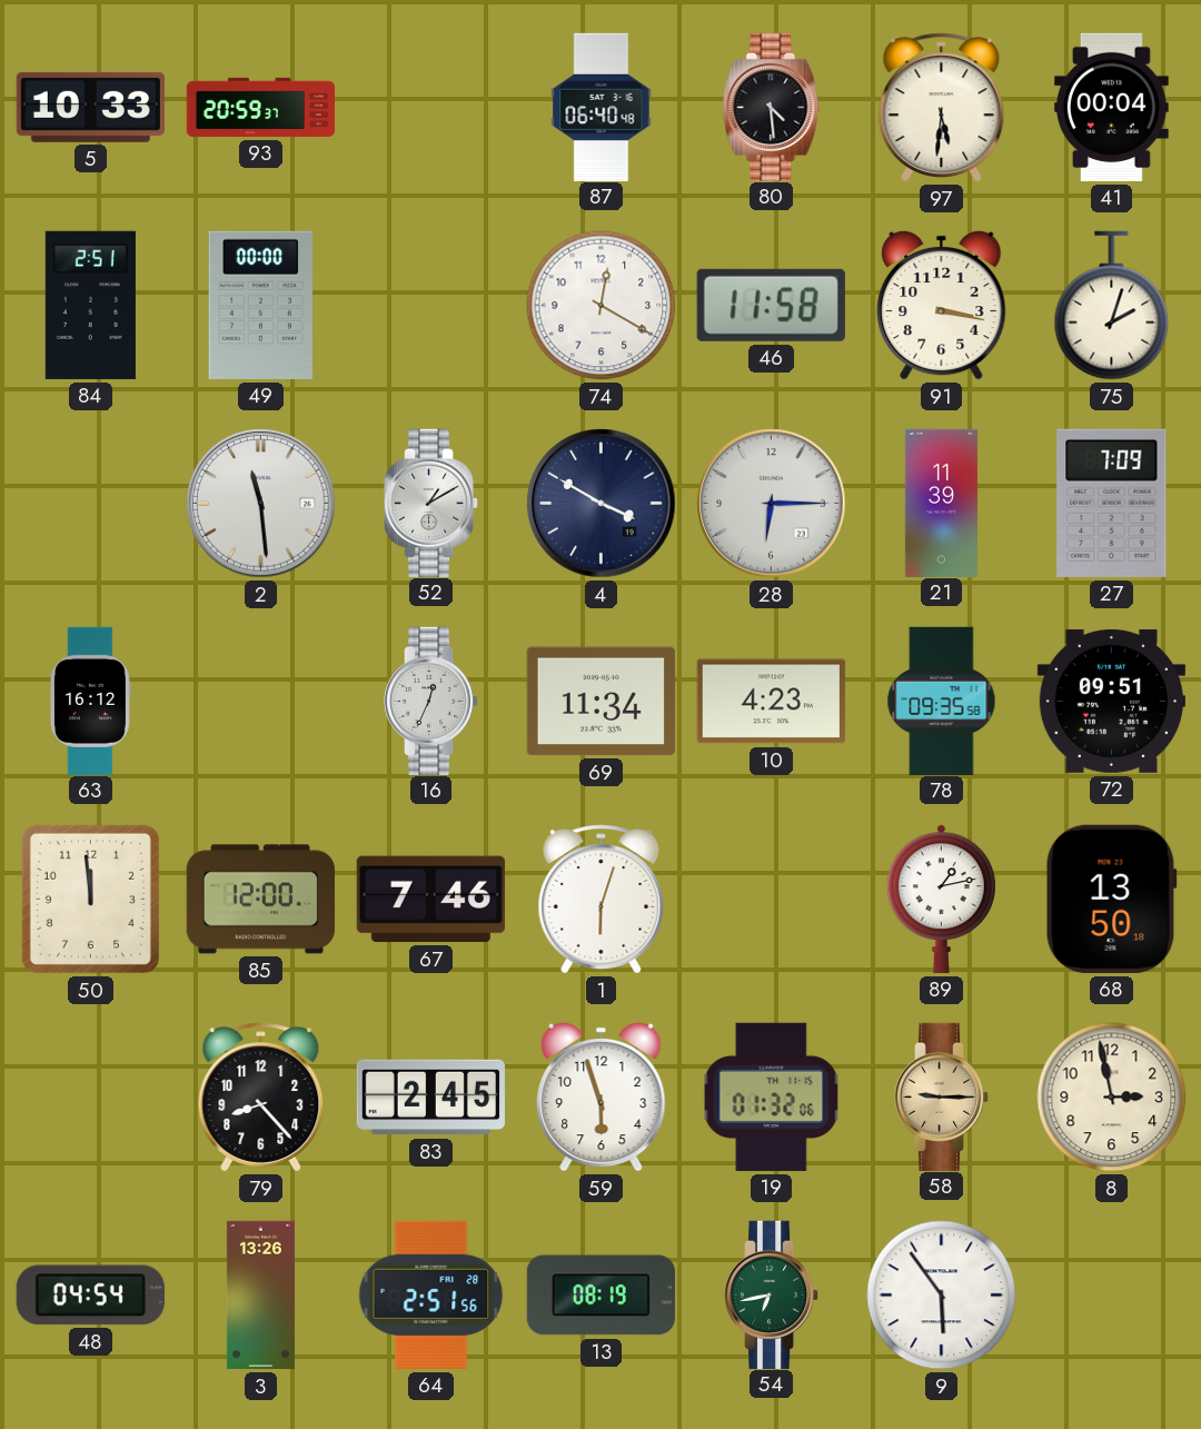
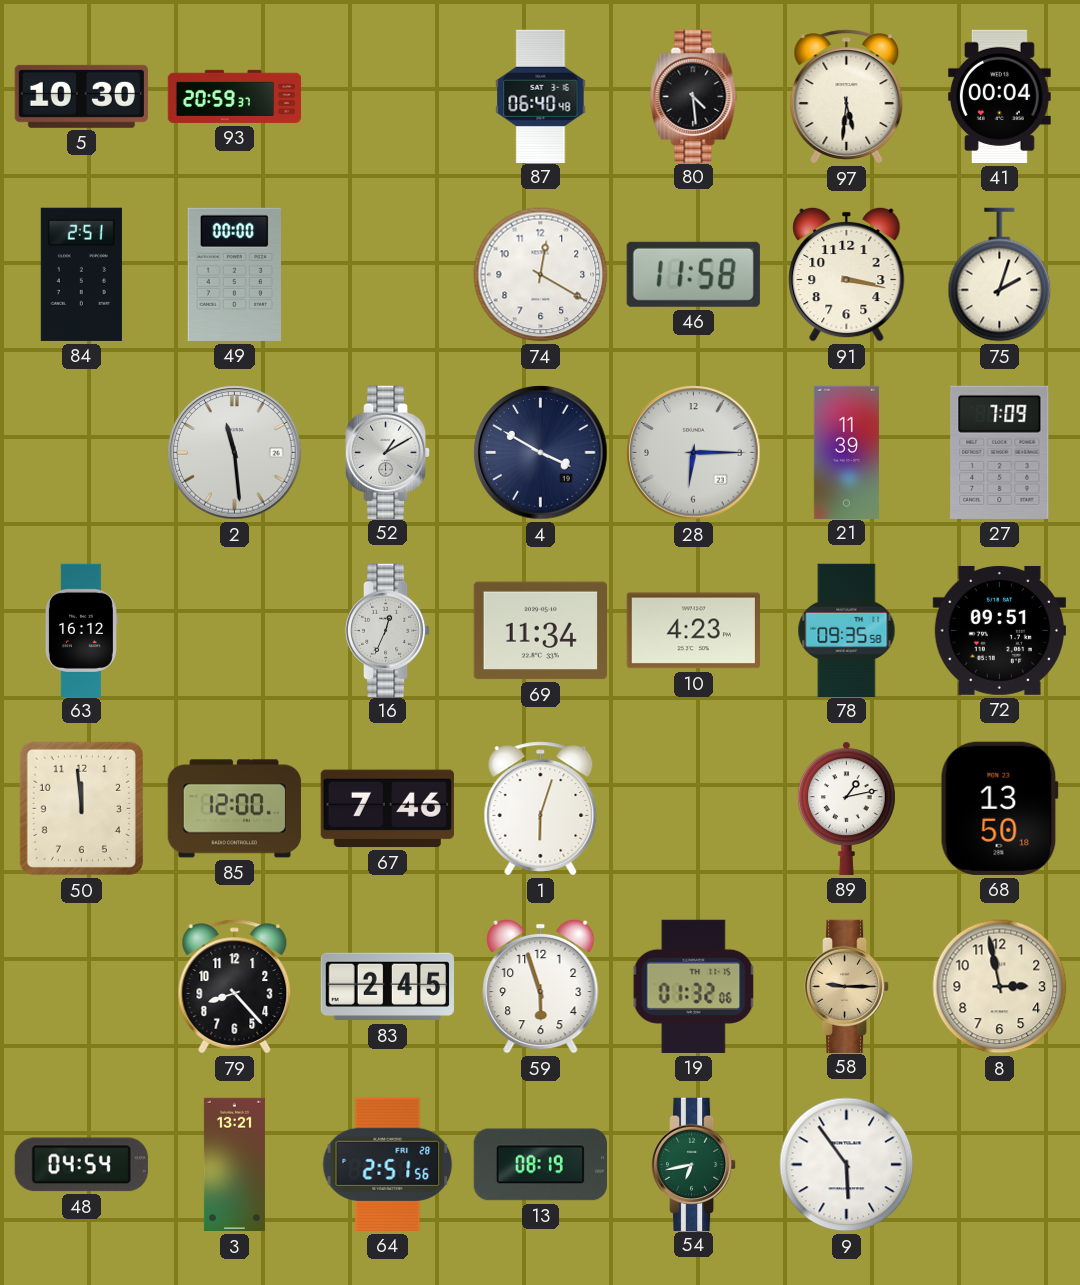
5: 10:33 -> 10:30 (81, 96)
3: 13:26 -> 13:21 (234, 1165)
